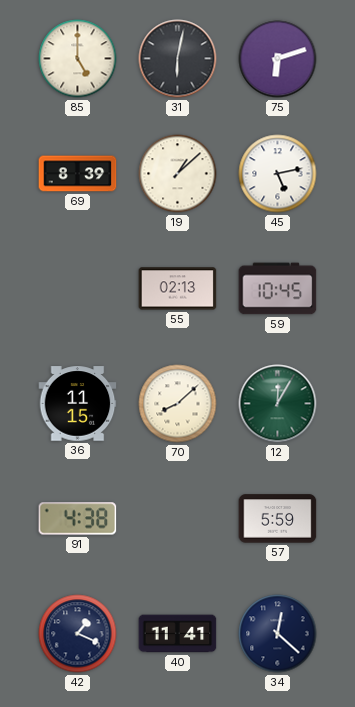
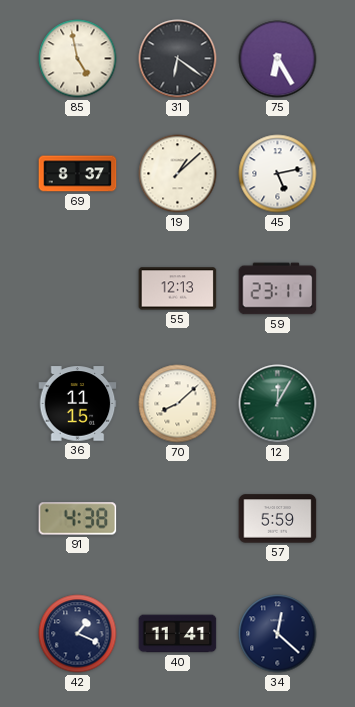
85: 5:00 -> 4:58 (78, 59)
31: 6:02 -> 6:21 (178, 59)
75: 6:12 -> 6:25 (278, 59)
69: 8:39 -> 8:37 (78, 174)
55: 02:13 -> 12:13 (178, 289)
59: 10:45 -> 23:11 (278, 289)
